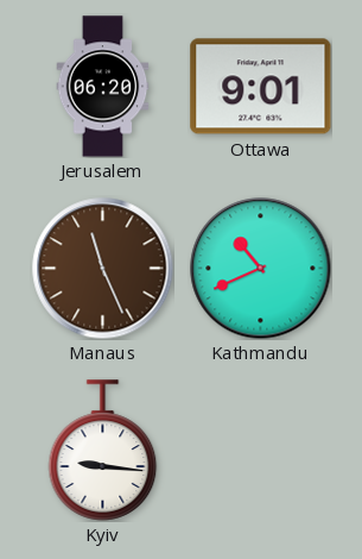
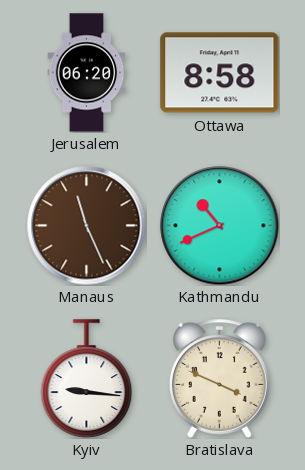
Ottawa: 9:01 -> 8:58 (220, 73)
Bratislava: none -> 3:49 (220, 379)
